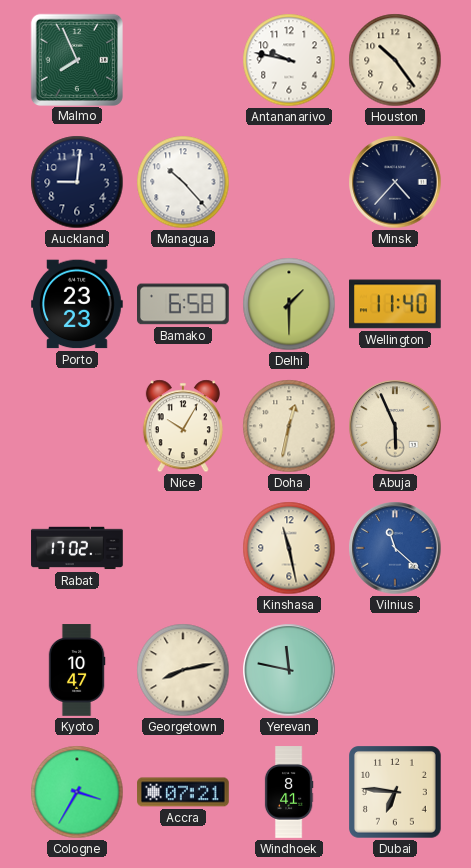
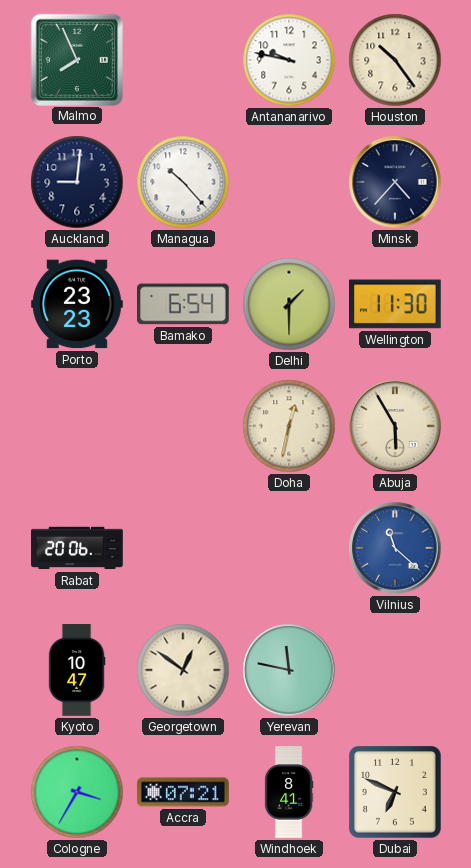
Bamako: 6:58 -> 6:54 (184, 304)
Wellington: 11:40 -> 11:30 (396, 304)
Nice: 10:05 -> none (183, 426)
Abuja: 5:56 -> 5:55 (395, 426)
Rabat: 17:02 -> 20:06 (77, 548)
Kinshasa: 11:28 -> none (289, 548)
Georgetown: 8:13 -> 12:51 (183, 670)
Dubai: 6:46 -> 6:49 (396, 793)
